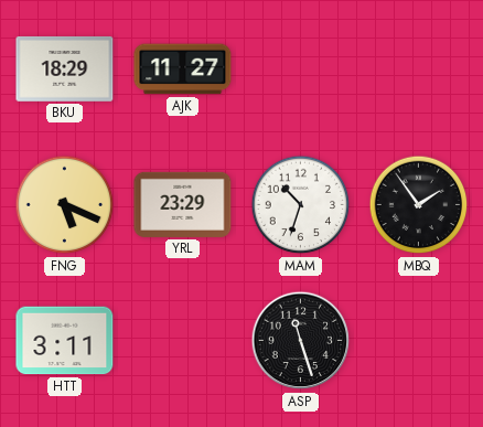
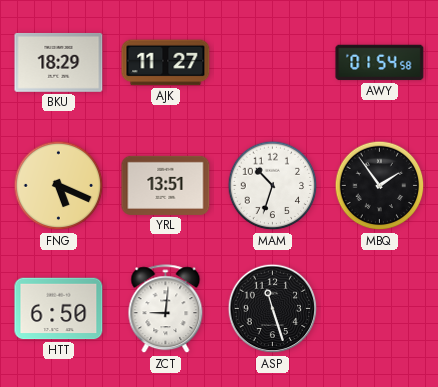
AWY: none -> 01:54 (380, 63)
YRL: 23:29 -> 13:51 (166, 185)
HTT: 3:11 -> 6:50 (59, 309)
ZCT: none -> 9:01 (166, 309)
